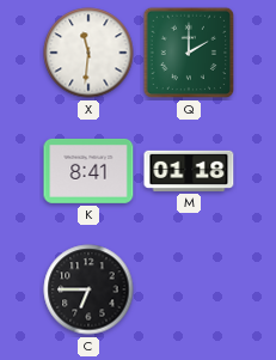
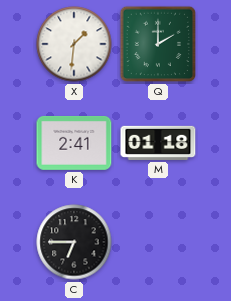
X: 11:31 -> 1:31 (74, 44)
K: 8:41 -> 2:41 (74, 143)
